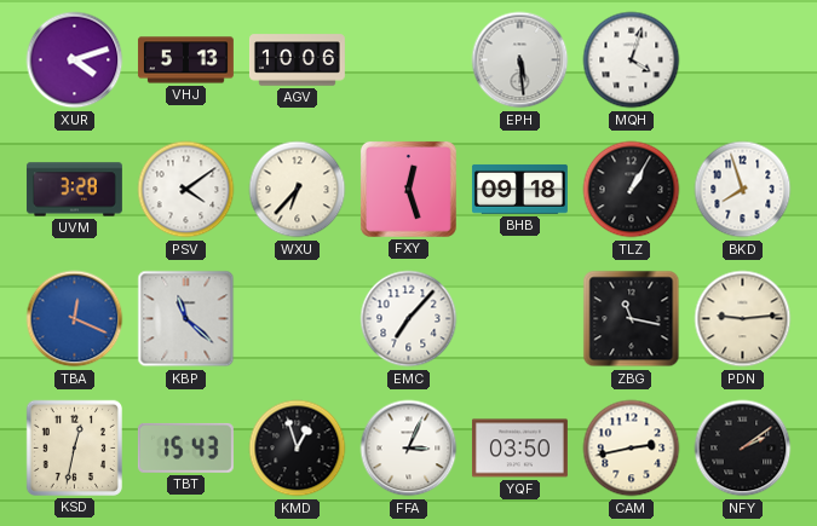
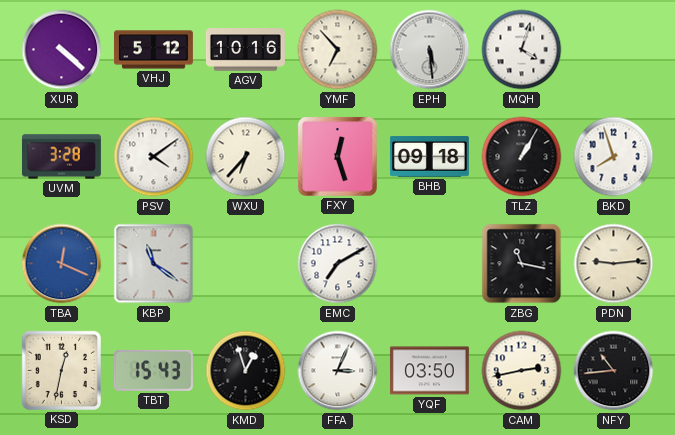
XUR: 4:12 -> 4:22 (62, 50)
VHJ: 5:13 -> 5:12 (153, 50)
AGV: 10:06 -> 10:16 (245, 50)
YMF: none -> 6:53 (338, 50)
KBP: 11:22 -> 11:21 (154, 264)
EMC: 7:07 -> 7:10 (338, 264)
NFY: 2:09 -> 10:44 (614, 371)
